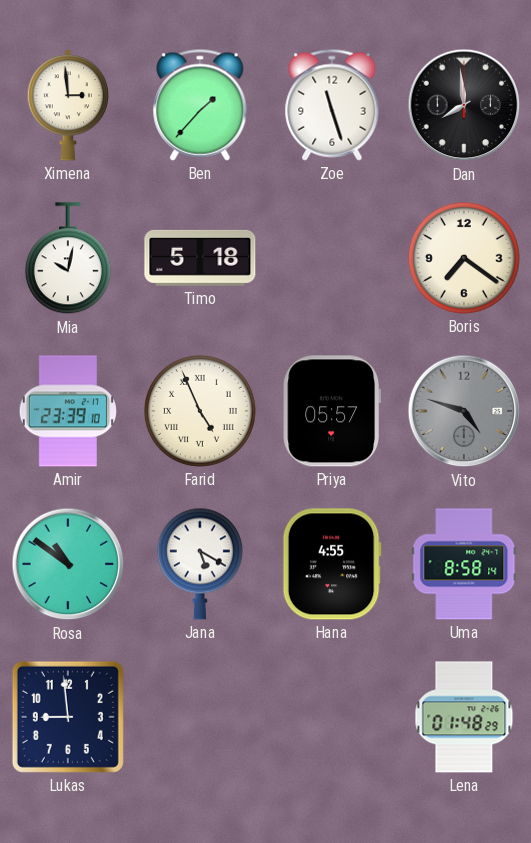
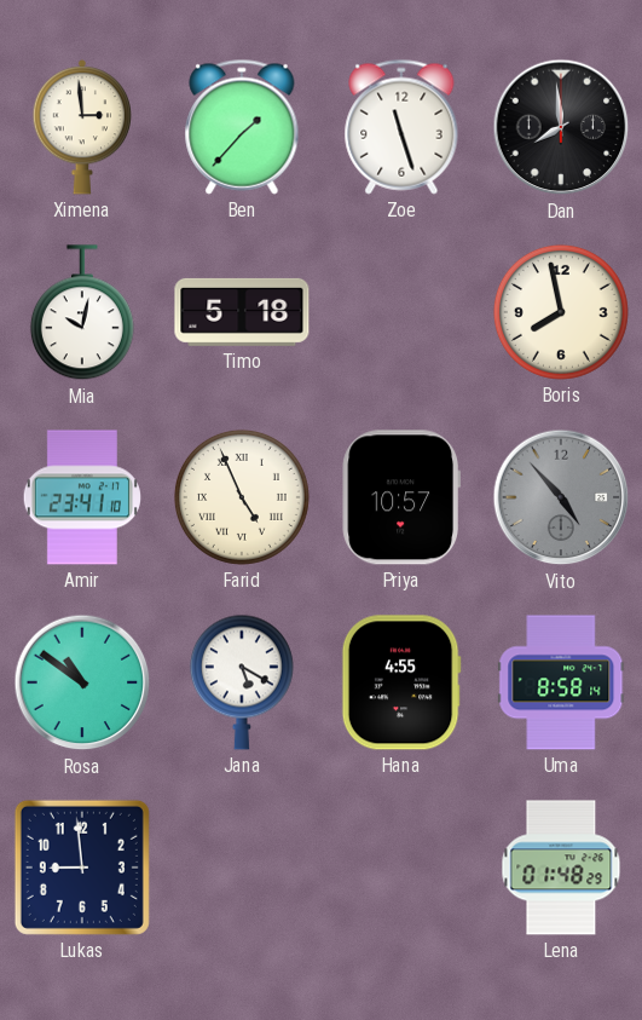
Boris: 7:21 -> 7:58 (561, 312)
Amir: 23:39 -> 23:41 (82, 497)
Priya: 05:57 -> 10:57 (401, 497)
Vito: 4:48 -> 4:53 (561, 497)
